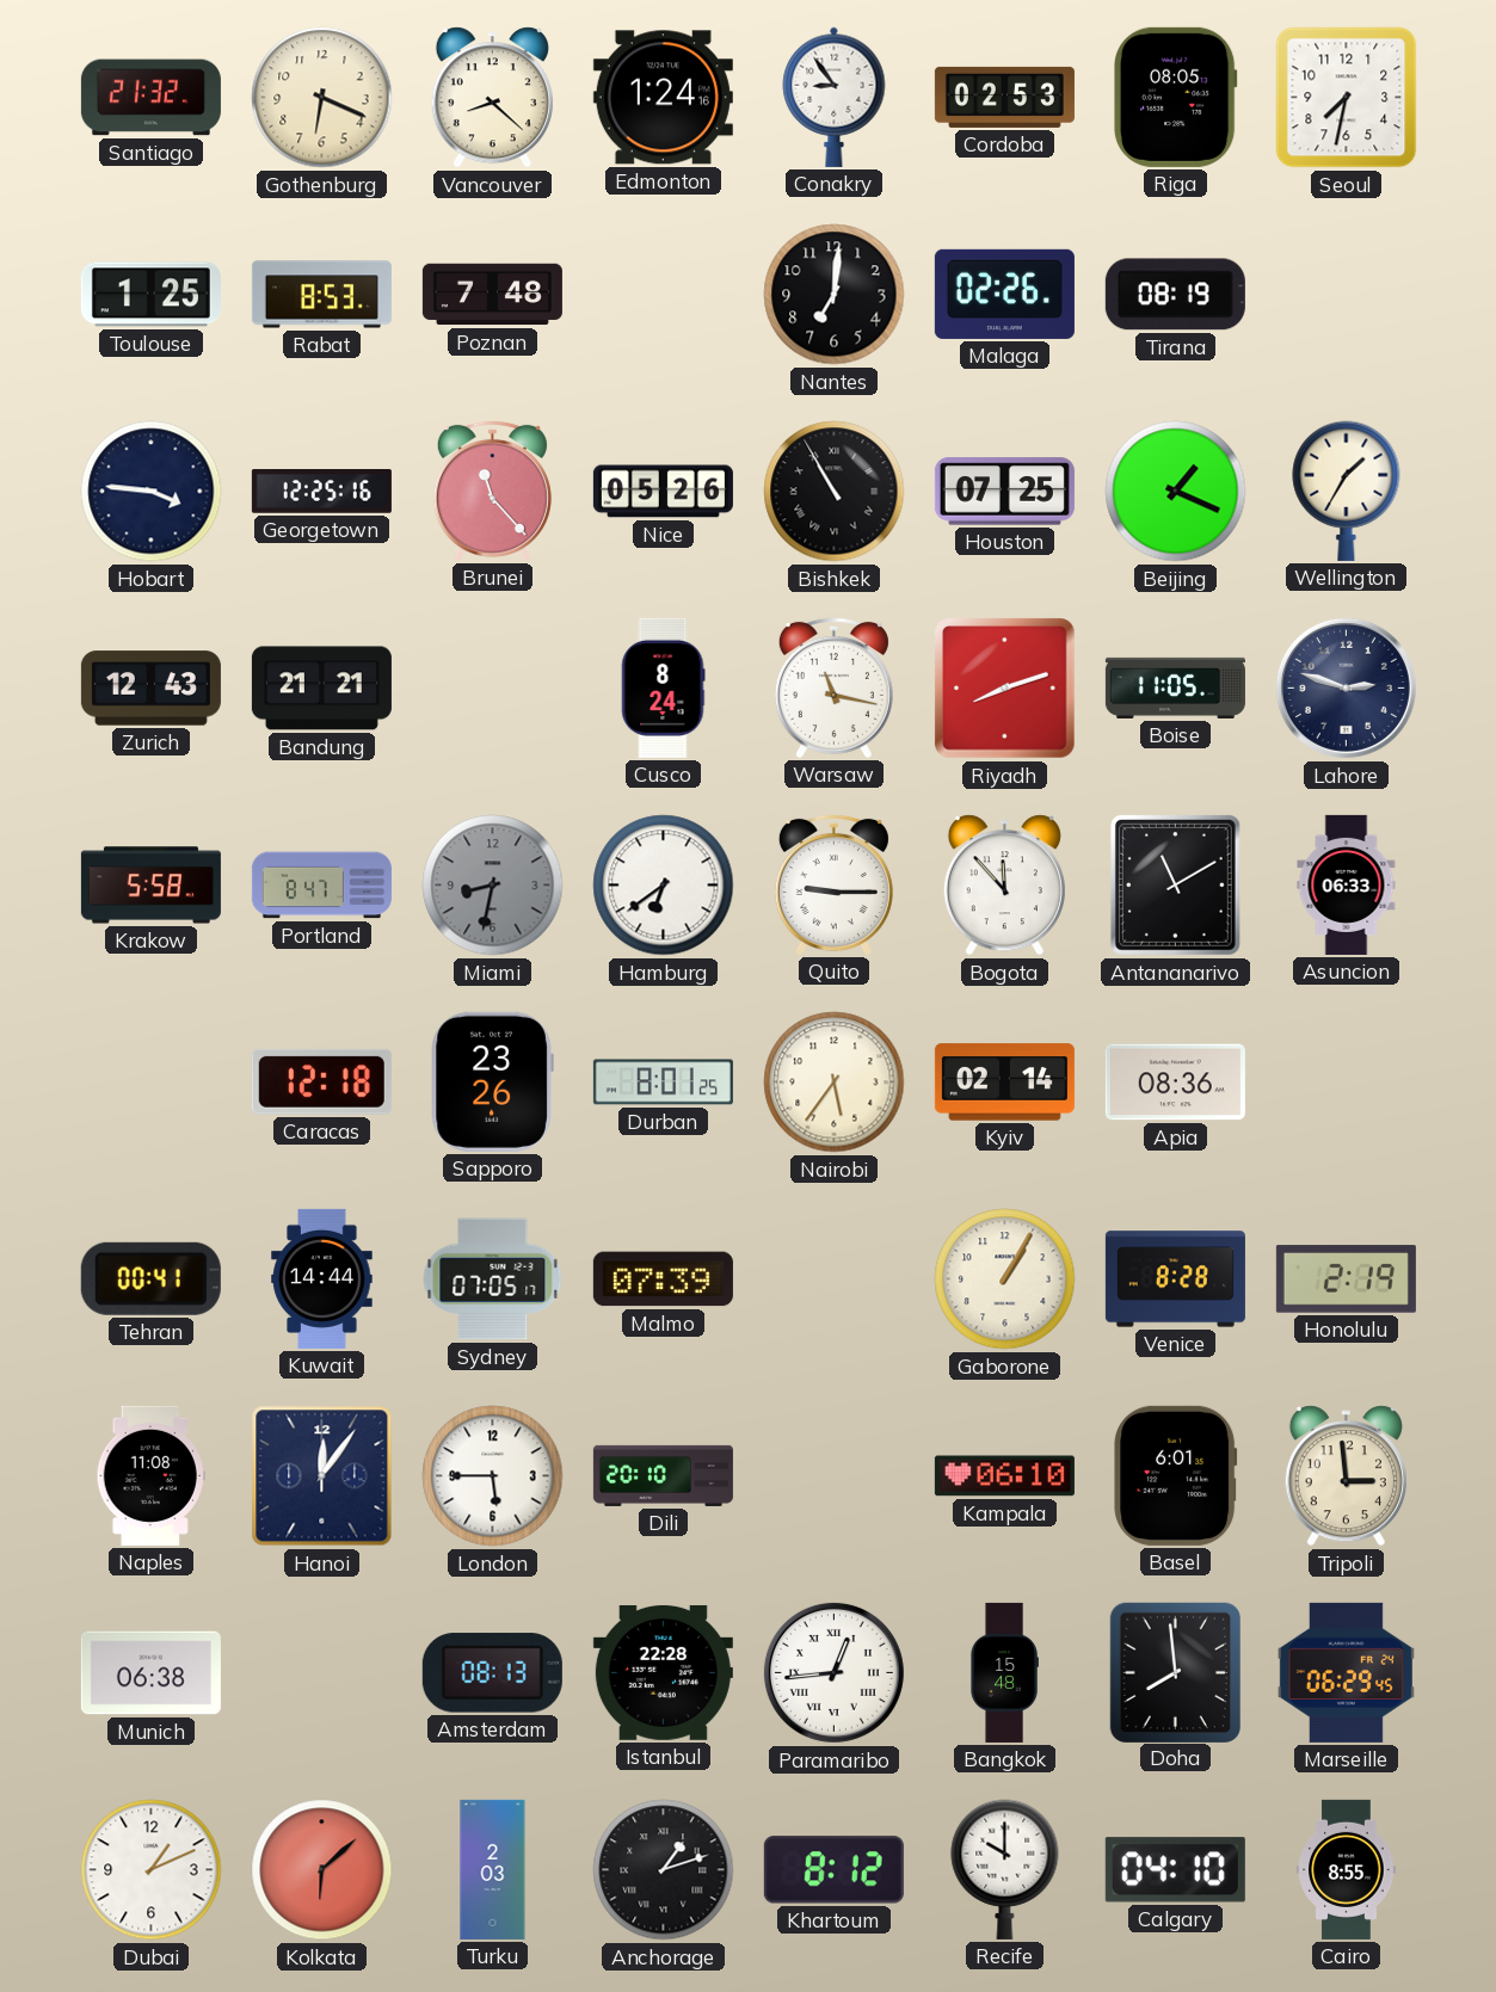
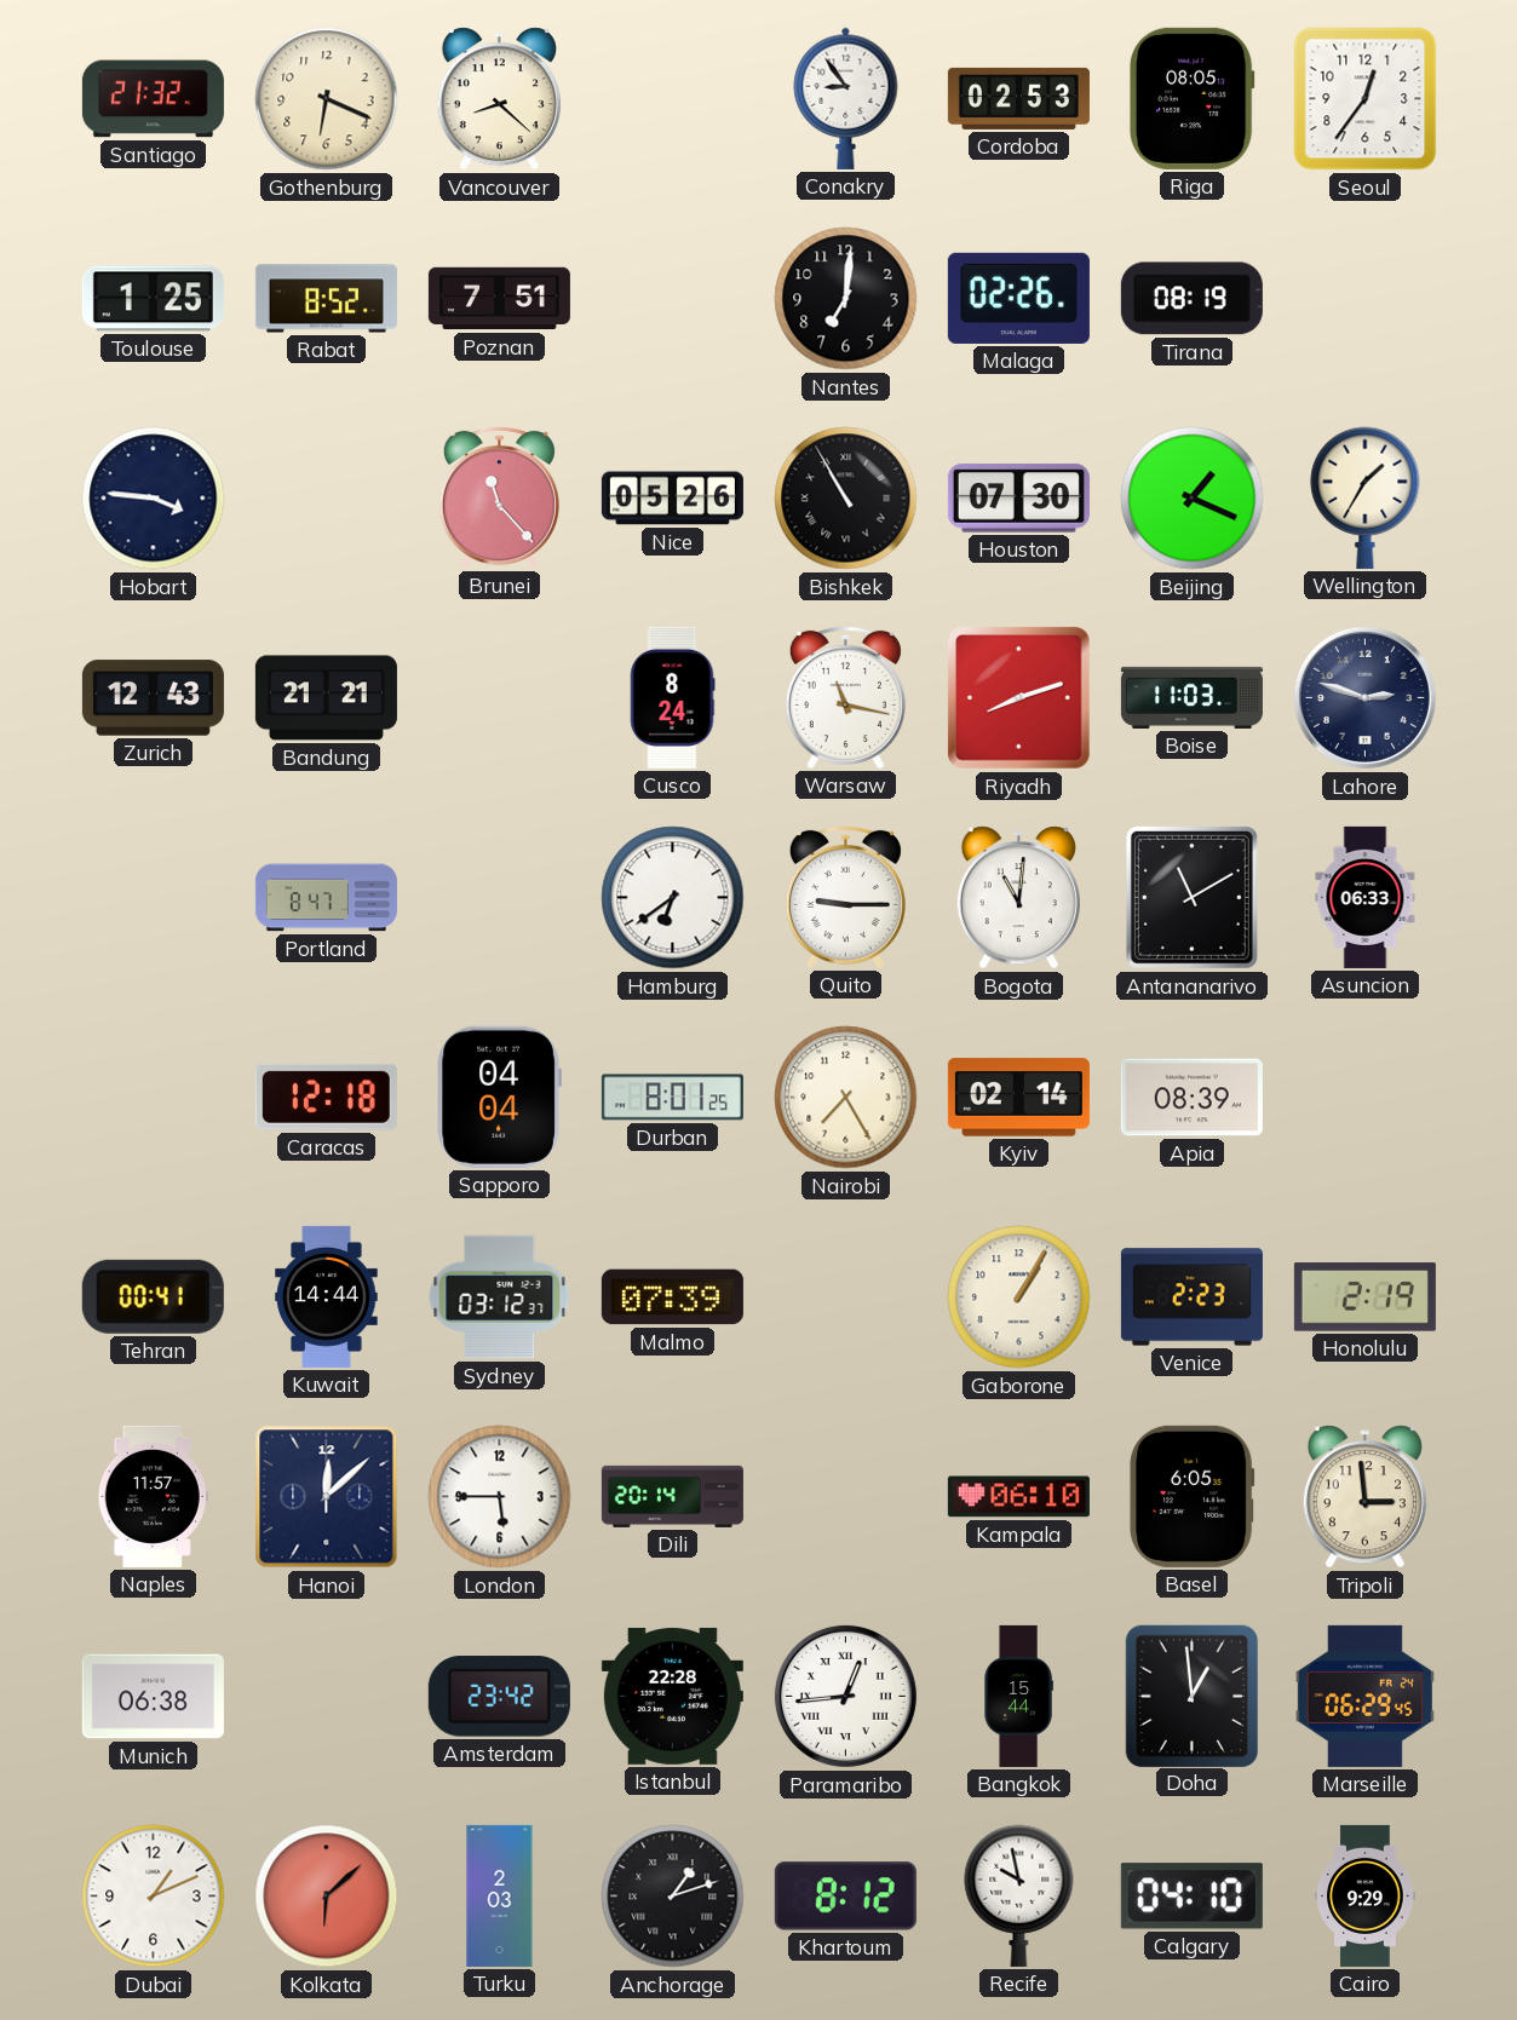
Edmonton: 1:24 -> none (663, 98)
Seoul: 7:32 -> 12:36 (1366, 99)
Rabat: 8:53 -> 8:52 (326, 299)
Poznan: 7:48 -> 7:51 (499, 299)
Georgetown: 12:25 -> none (321, 492)
Houston: 07:25 -> 07:30 (1018, 499)
Boise: 11:05 -> 11:03 (1191, 697)
Krakow: 5:58 -> none (150, 886)
Miami: 8:32 -> none (493, 886)
Bogota: 11:53 -> 11:01 (1018, 898)
Sapporo: 23:26 -> 04:04 (499, 1097)
Nairobi: 5:36 -> 7:25 (846, 1098)
Apia: 08:36 -> 08:39 (1191, 1098)
Sydney: 07:05 -> 03:12 (500, 1297)
Venice: 8:28 -> 2:23 (1191, 1297)
Naples: 11:08 -> 11:57 (153, 1496)
Hanoi: 12:06 -> 12:08 (327, 1497)
Dili: 20:10 -> 20:14 (672, 1496)
Basel: 6:01 -> 6:05 (1193, 1496)
Amsterdam: 08:13 -> 23:42 (499, 1697)
Bangkok: 15:48 -> 15:44 (1018, 1696)
Doha: 7:59 -> 12:59 (1191, 1696)
Recife: 10:00 -> 9:58 (1019, 1895)
Cairo: 8:55 -> 9:29 (1366, 1895)
